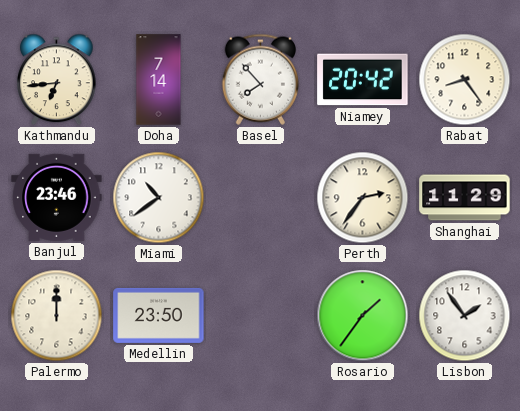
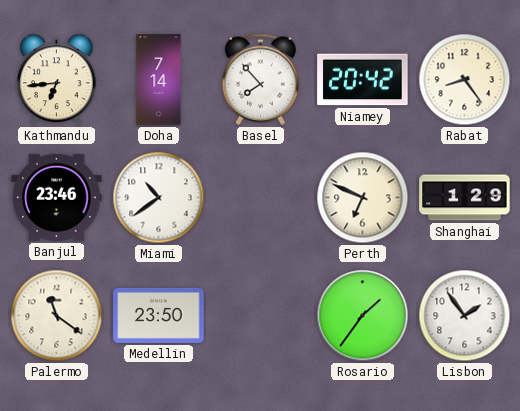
Perth: 2:36 -> 6:49 (363, 198)
Shanghai: 11:29 -> 1:29 (465, 198)
Palermo: 12:00 -> 11:21 (57, 316)
